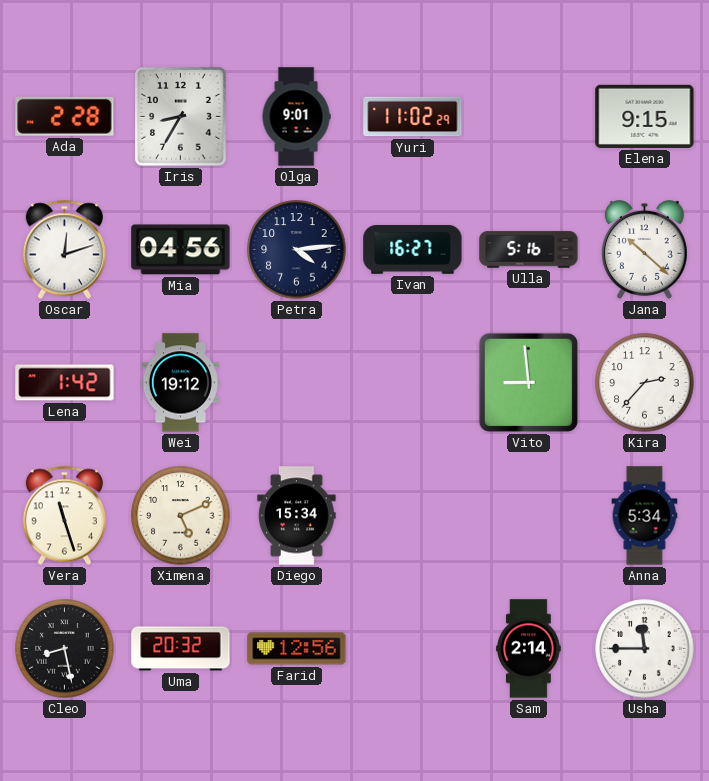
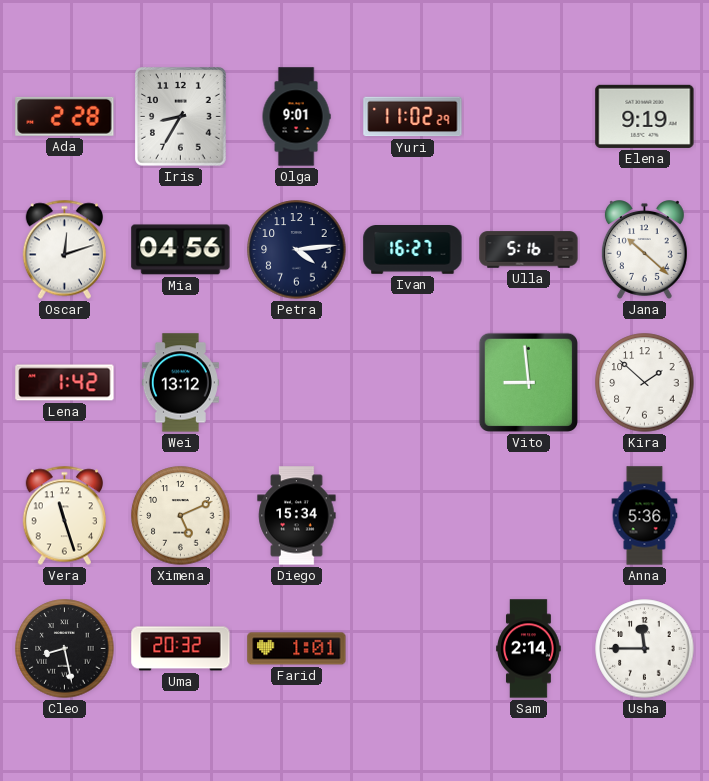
Elena: 9:15 -> 9:19 (645, 116)
Wei: 19:12 -> 13:12 (180, 383)
Kira: 2:37 -> 1:52 (645, 383)
Anna: 5:34 -> 5:36 (645, 516)
Farid: 12:56 -> 1:01 (297, 649)
